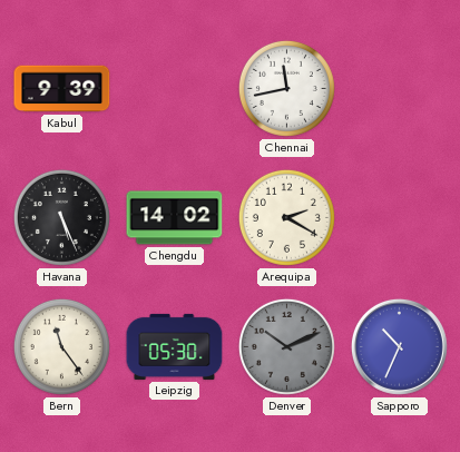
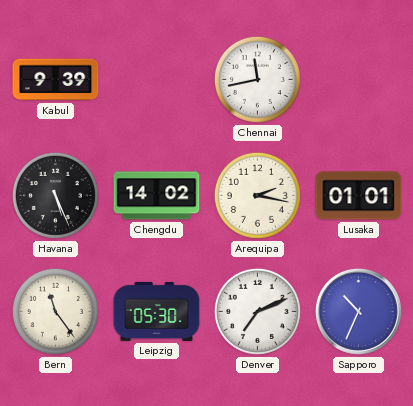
Arequipa: 2:20 -> 2:17 (257, 195)
Lusaka: none -> 01:01 (359, 196)
Denver: 10:11 -> 7:11 (257, 311)
Denver dial: grey -> white (257, 311)
